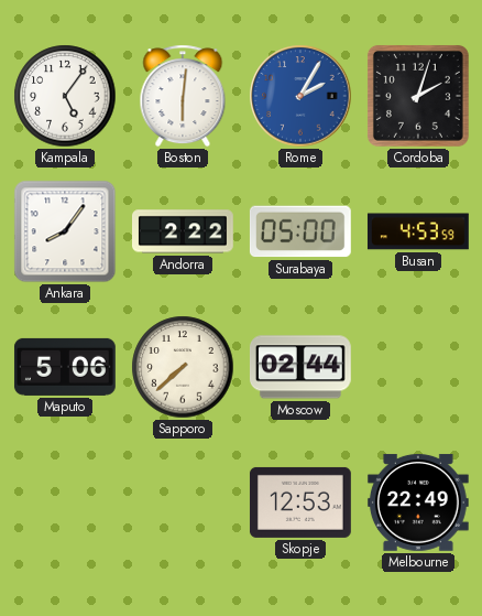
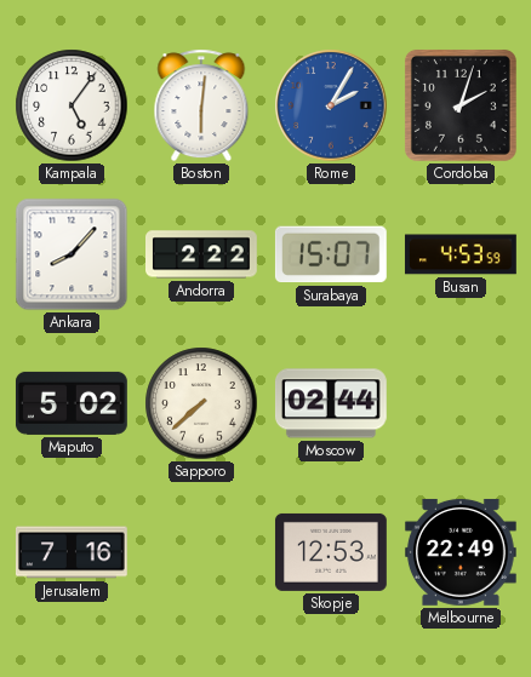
Ankara: 8:06 -> 8:07 (72, 254)
Surabaya: 05:00 -> 15:07 (331, 254)
Maputo: 5:06 -> 5:02 (72, 403)
Jerusalem: none -> 7:16 (72, 552)
